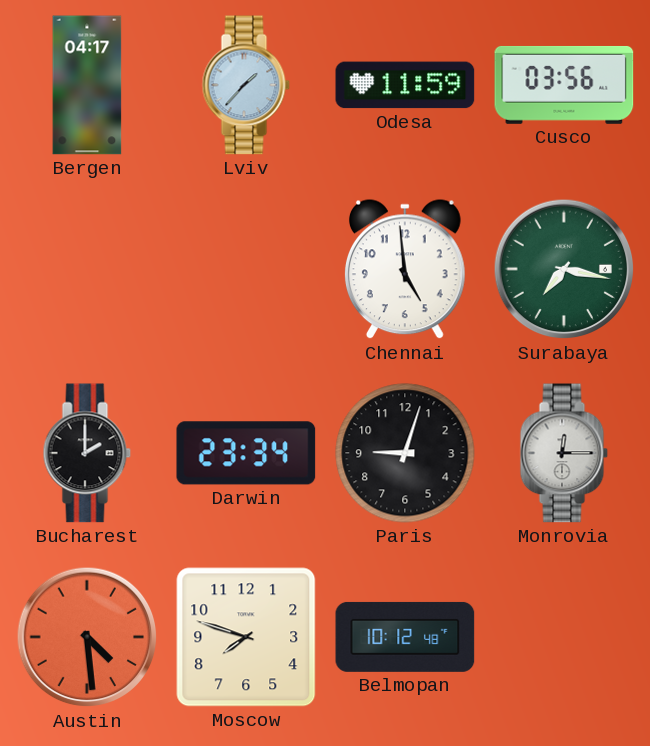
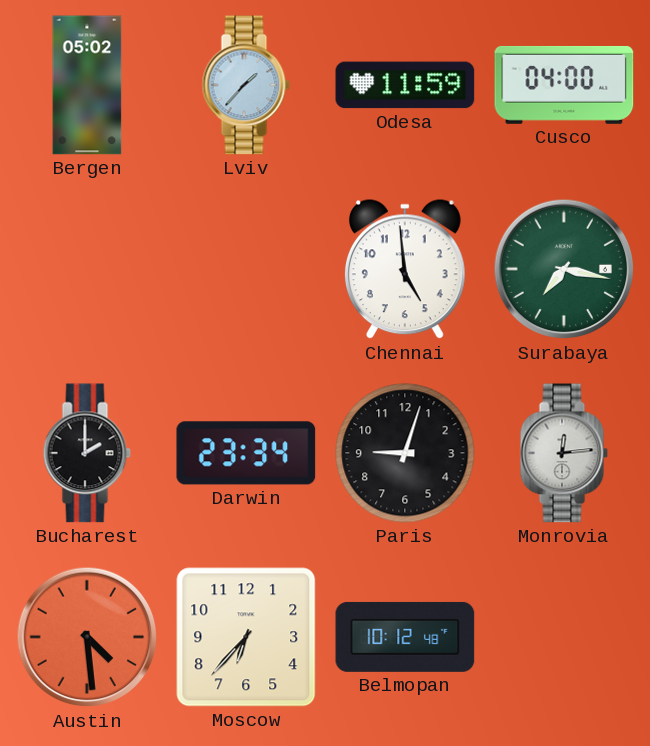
Bergen: 04:17 -> 05:02 (87, 85)
Cusco: 03:56 -> 04:00 (564, 85)
Monrovia: 12:15 -> 12:14 (564, 453)
Moscow: 7:48 -> 6:37 (246, 637)
